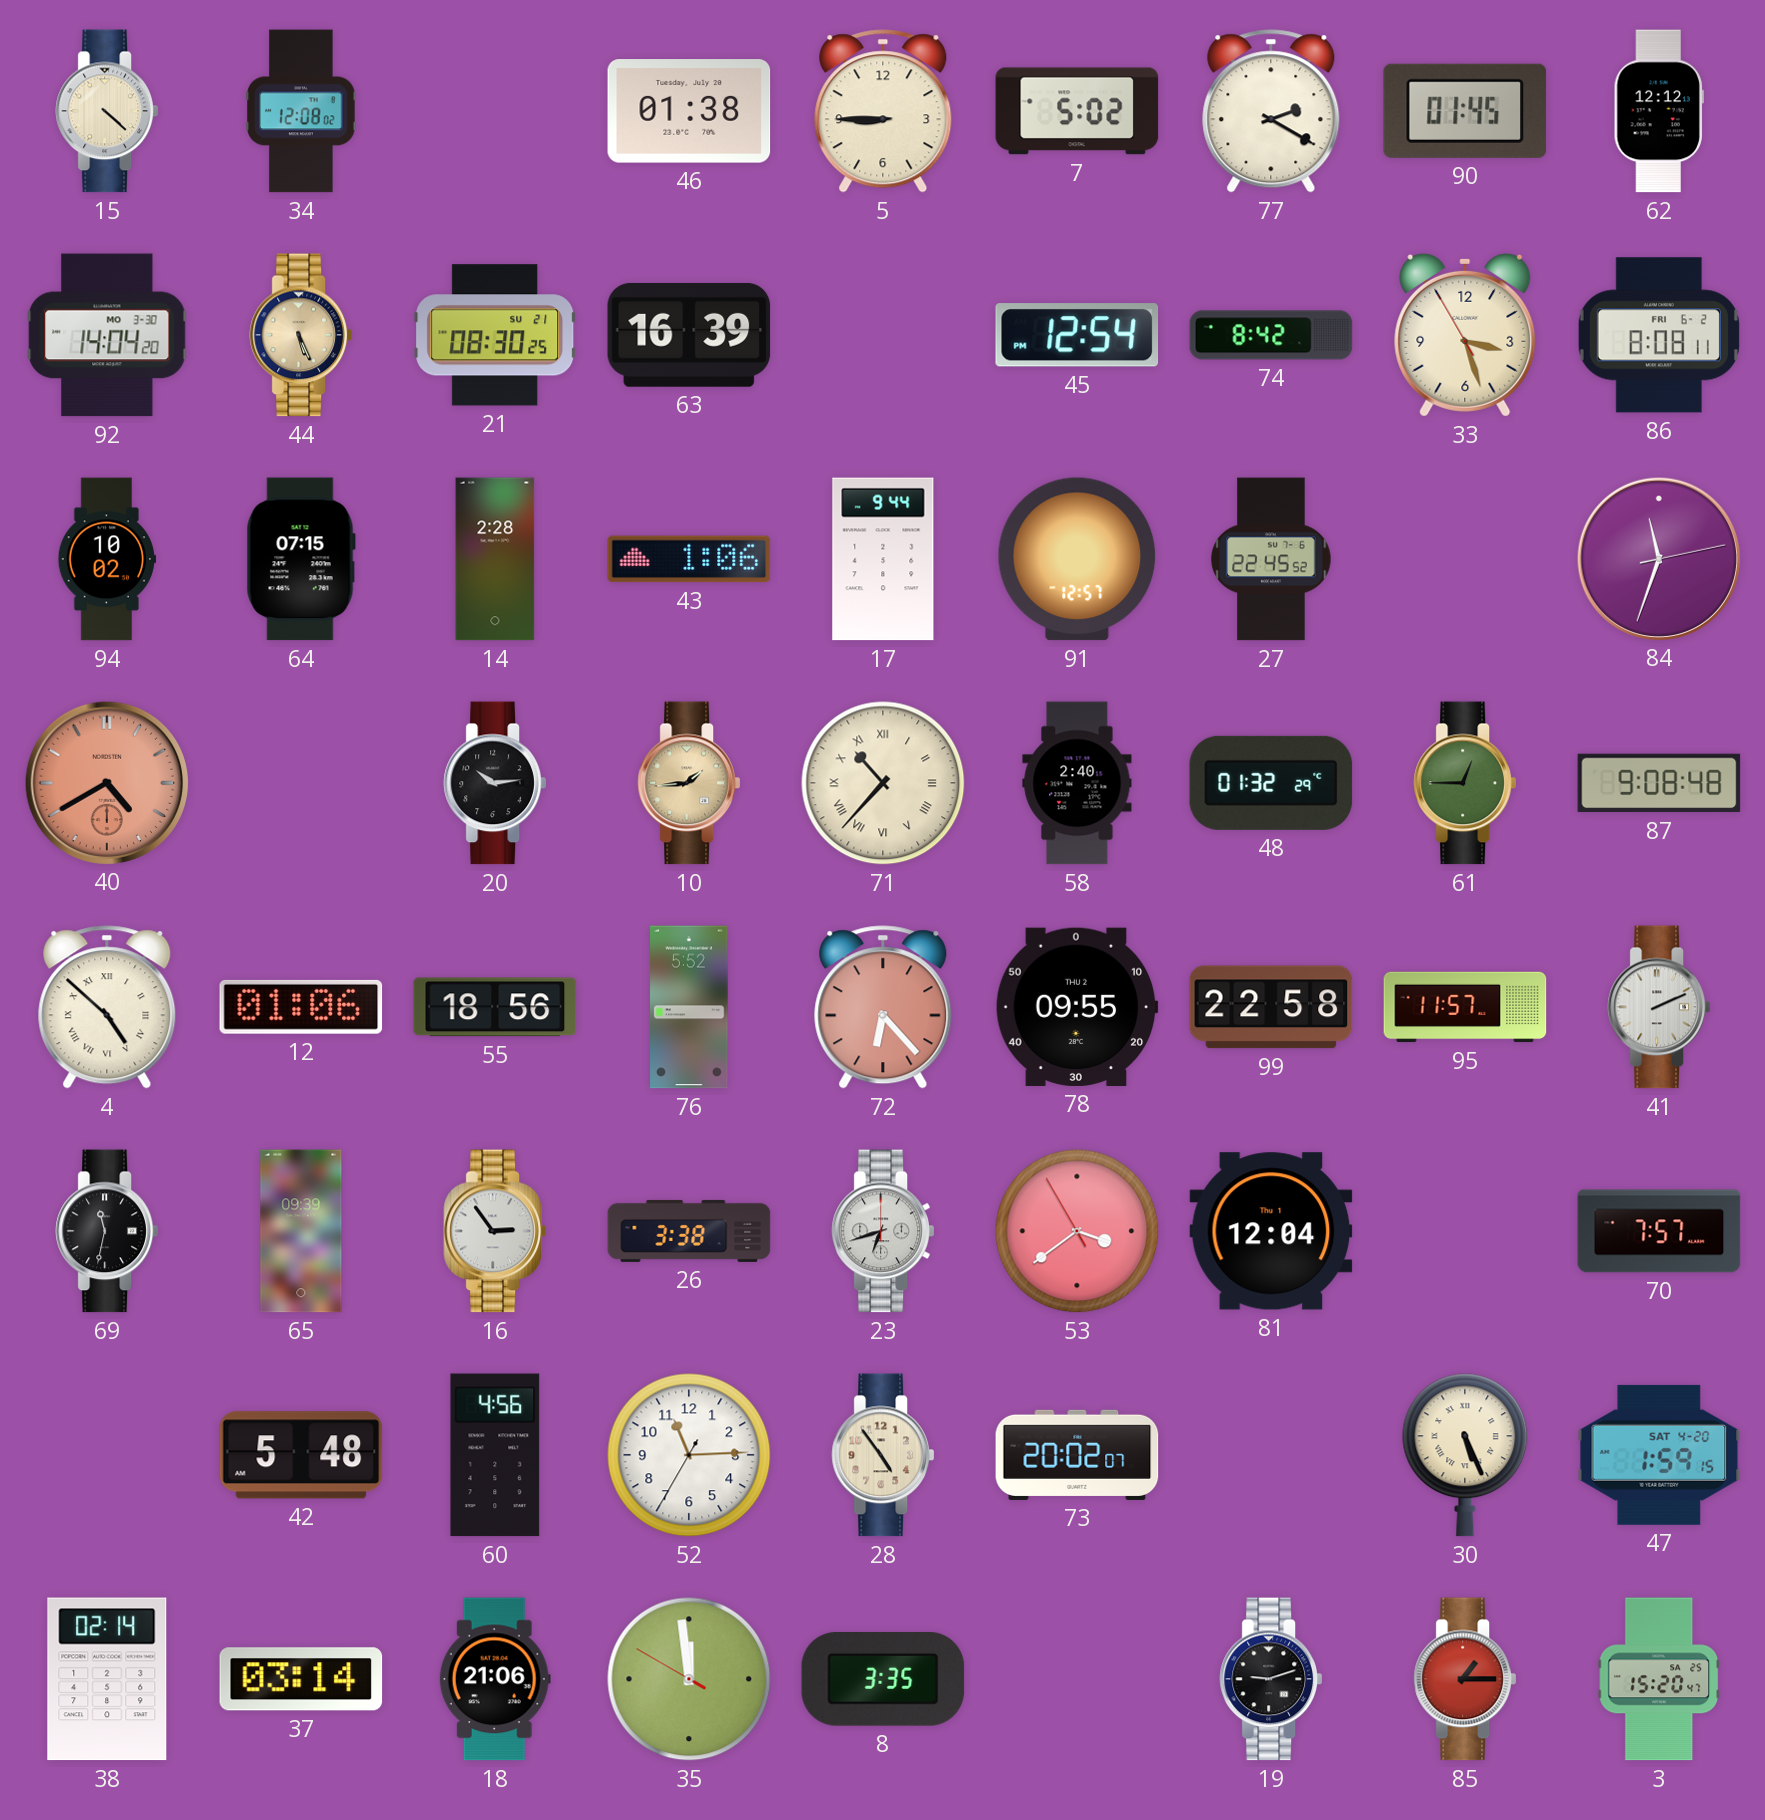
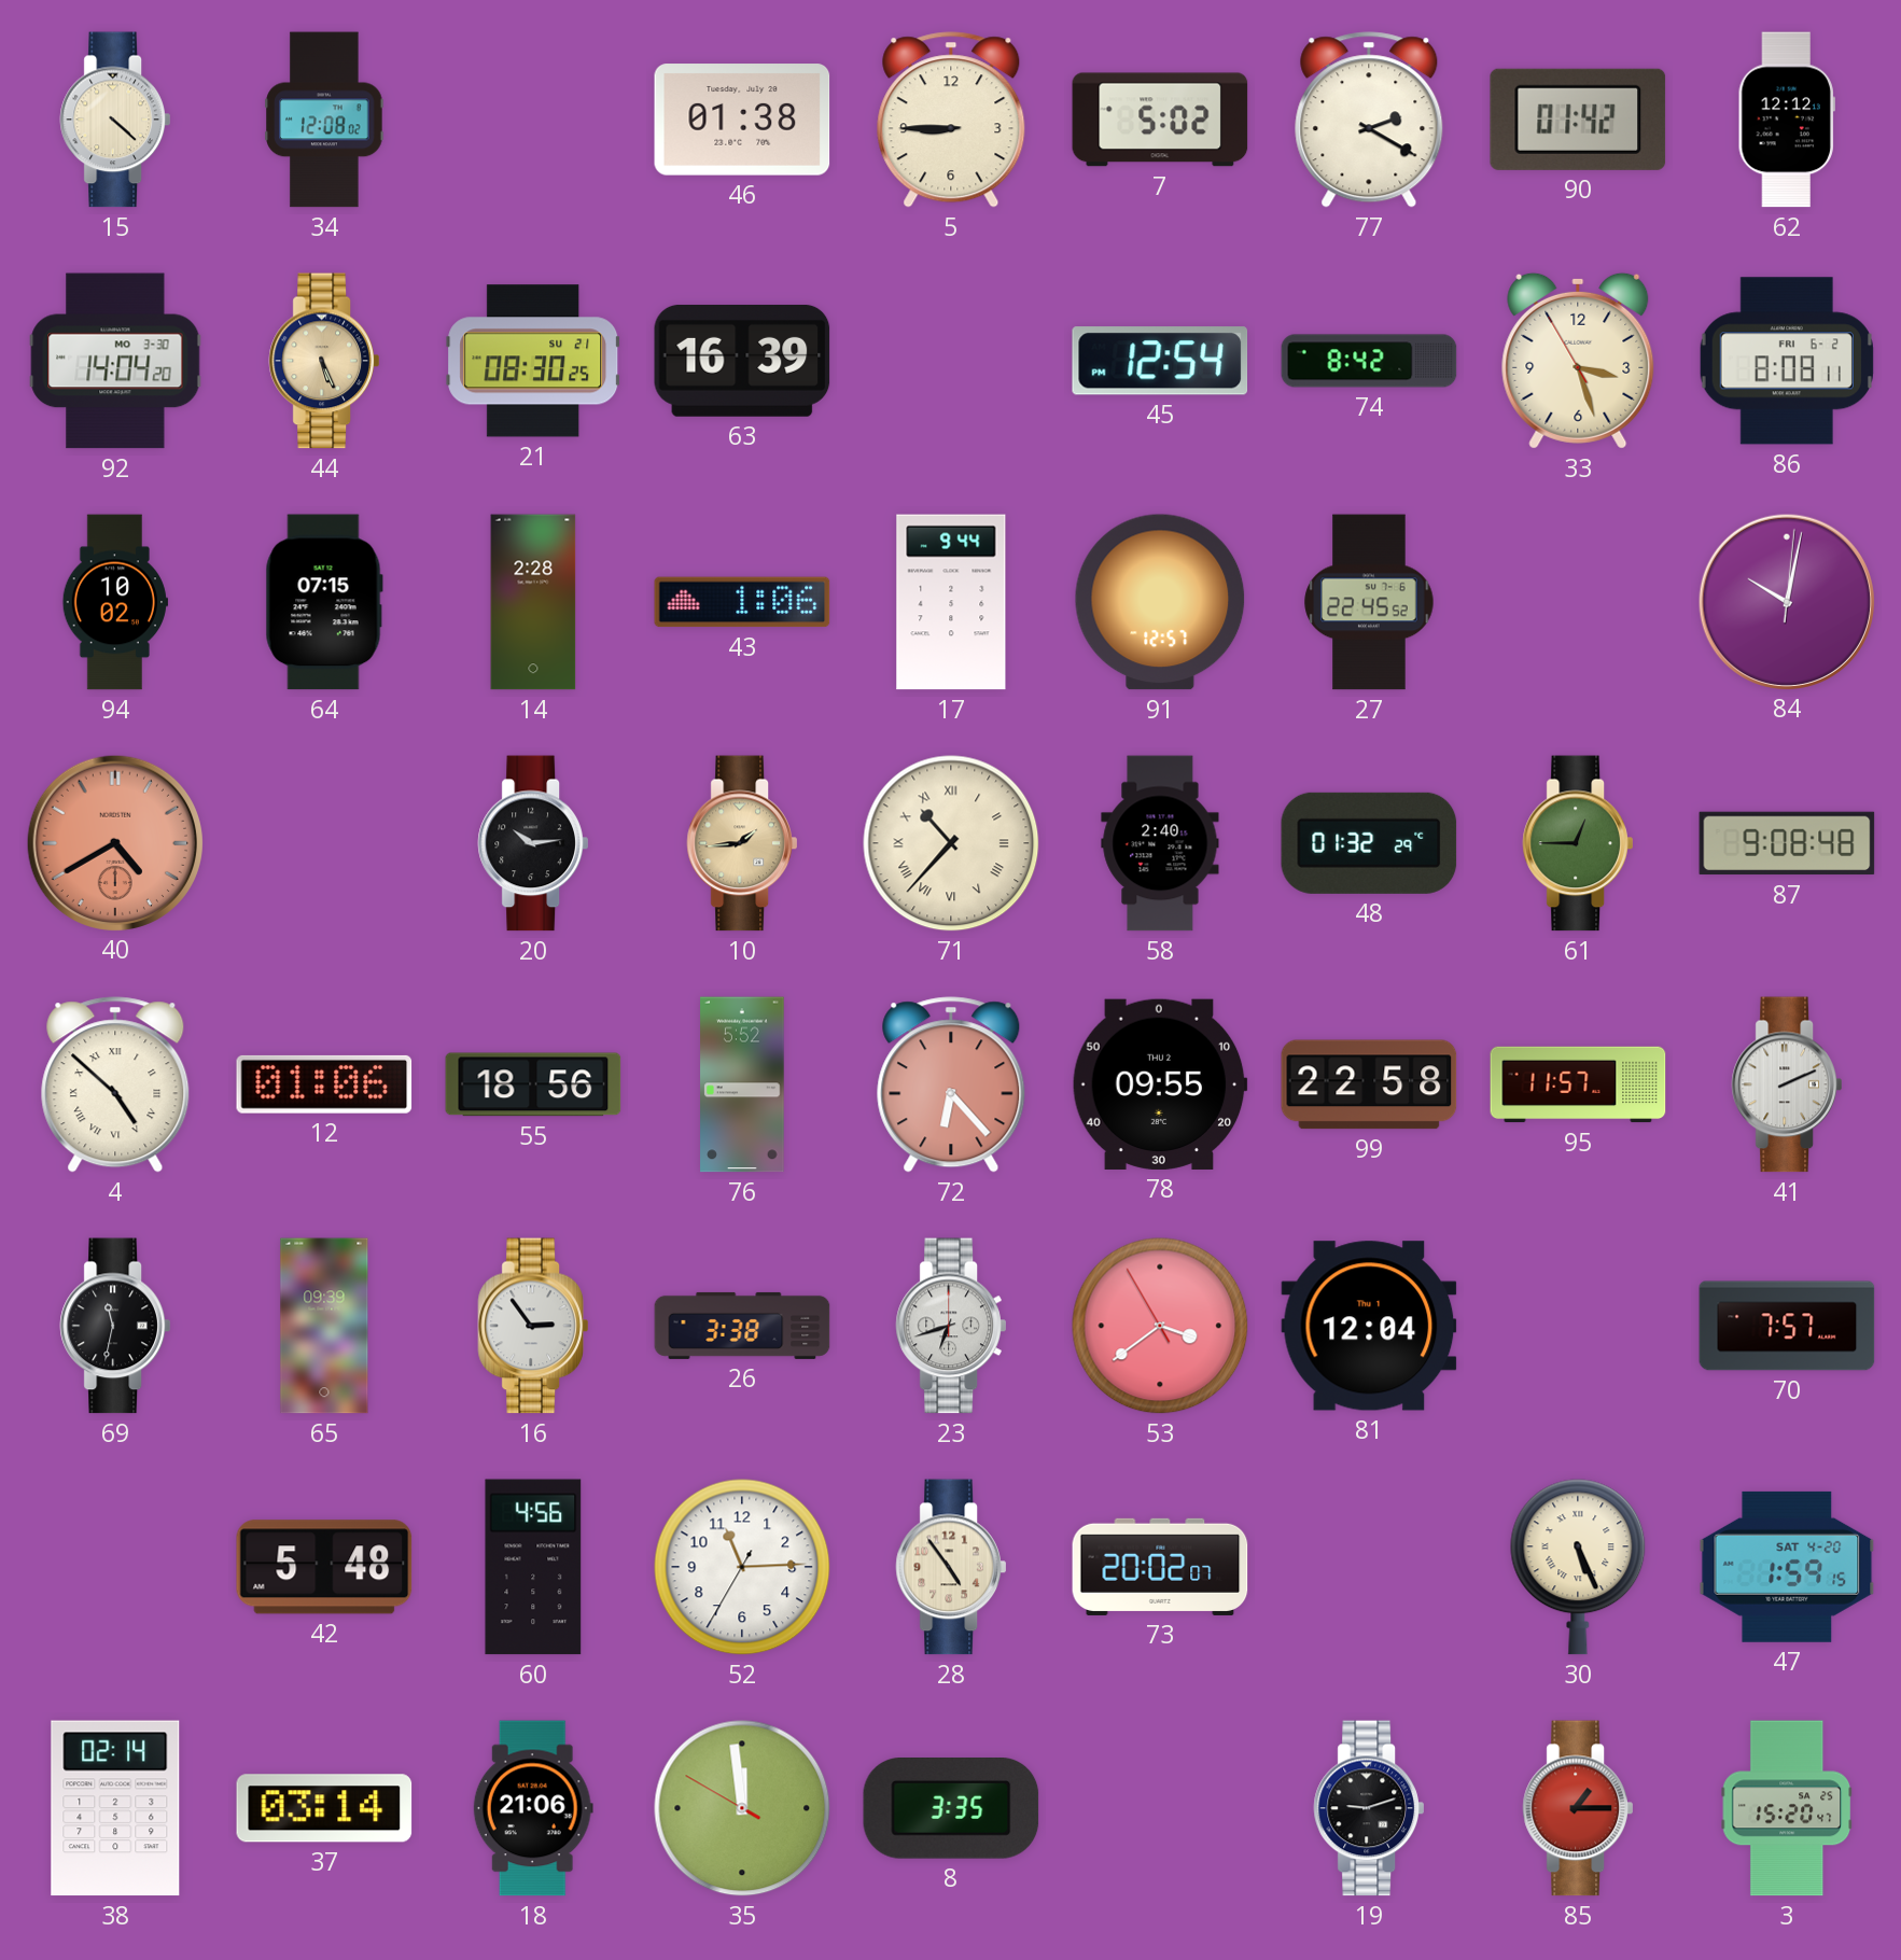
90: 01:45 -> 01:42 (1578, 120)
84: 11:33 -> 10:02 (1786, 601)
